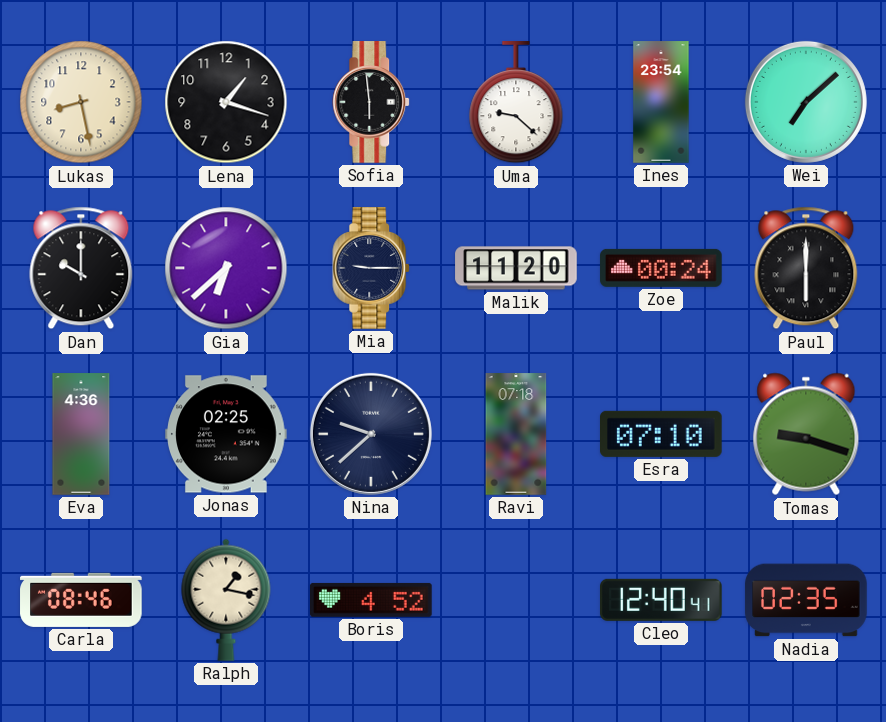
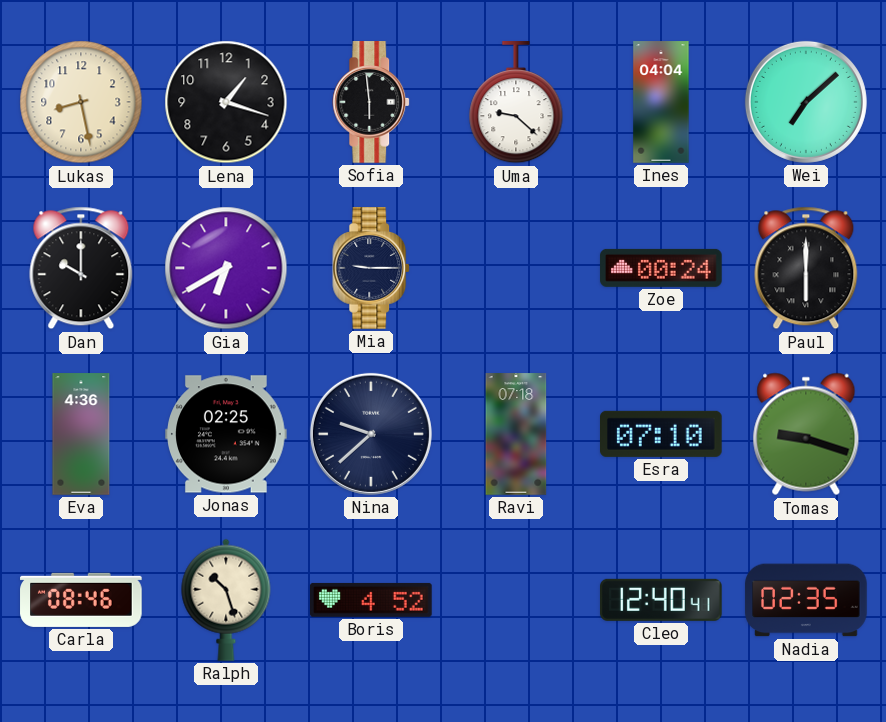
Ines: 23:54 -> 04:04 (661, 102)
Gia: 6:38 -> 6:40 (226, 268)
Malik: 11:20 -> none (516, 268)
Ralph: 1:17 -> 10:27 (226, 600)
